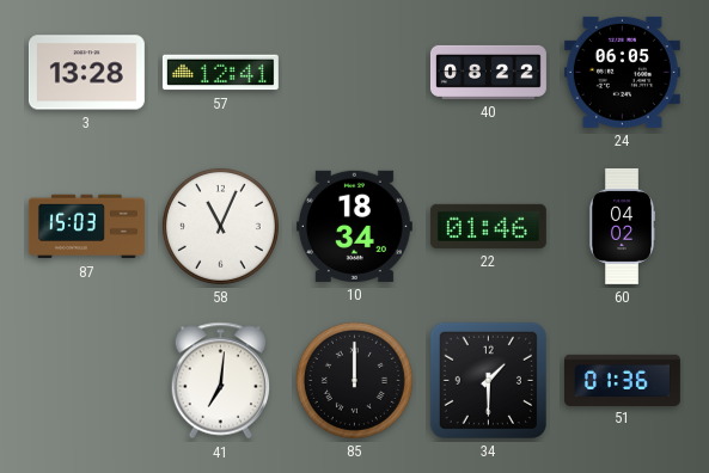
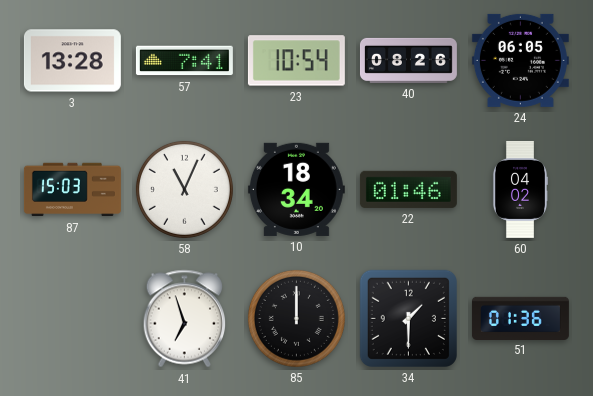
57: 12:41 -> 7:41 (184, 61)
23: none -> 10:54 (296, 61)
40: 08:22 -> 08:26 (408, 60)
41: 7:01 -> 6:57 (185, 319)
